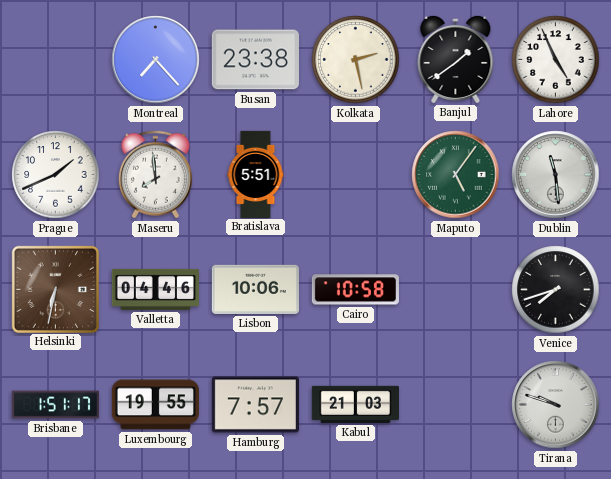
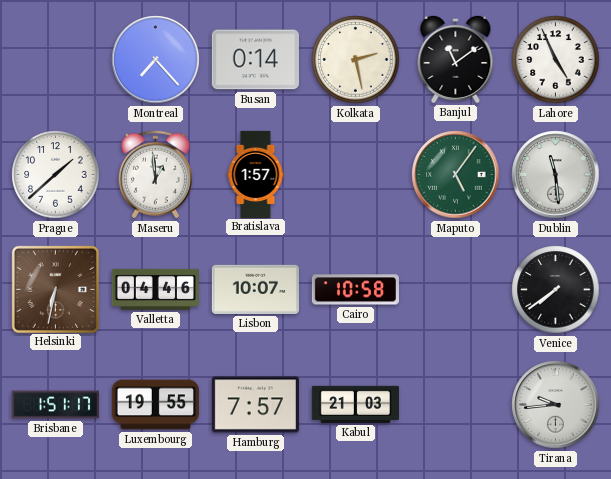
Busan: 23:38 -> 0:14 (255, 60)
Banjul: 1:39 -> 11:09 (456, 59)
Prague: 1:41 -> 1:38 (56, 175)
Maseru: 7:59 -> 12:59 (155, 175)
Bratislava: 5:51 -> 1:57 (256, 174)
Lisbon: 10:06 -> 10:07 (255, 289)
Venice: 7:42 -> 7:39 (556, 290)
Tirana: 9:48 -> 9:44 (556, 405)
